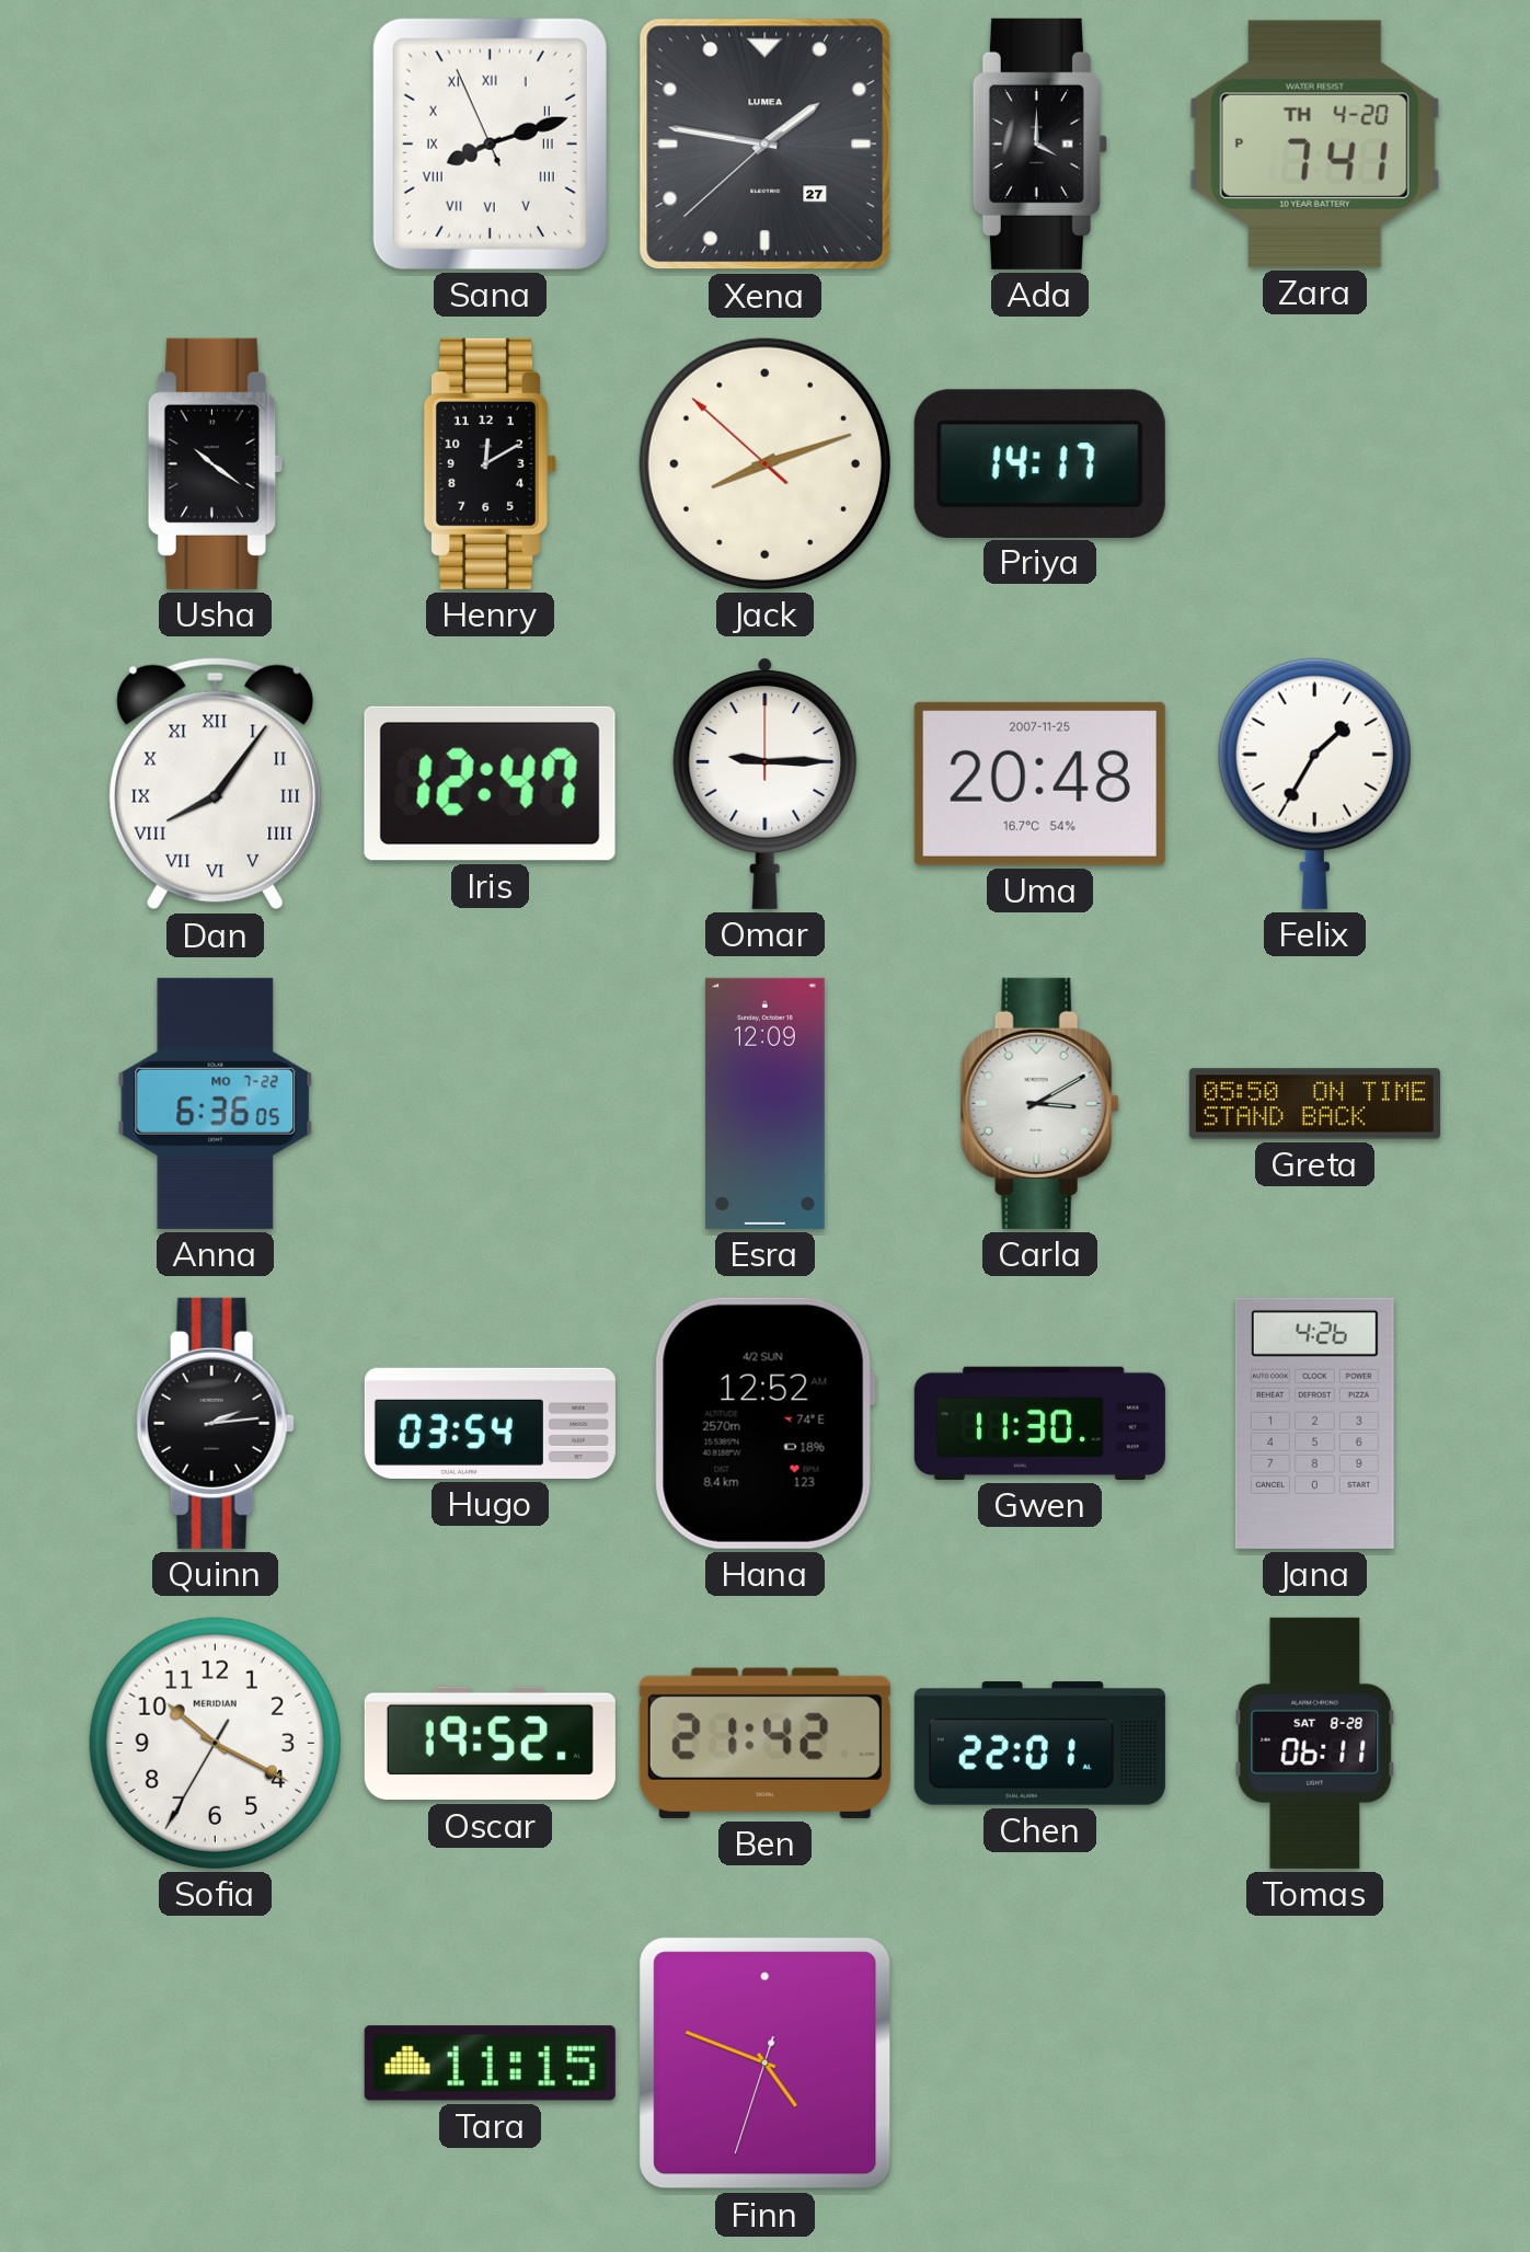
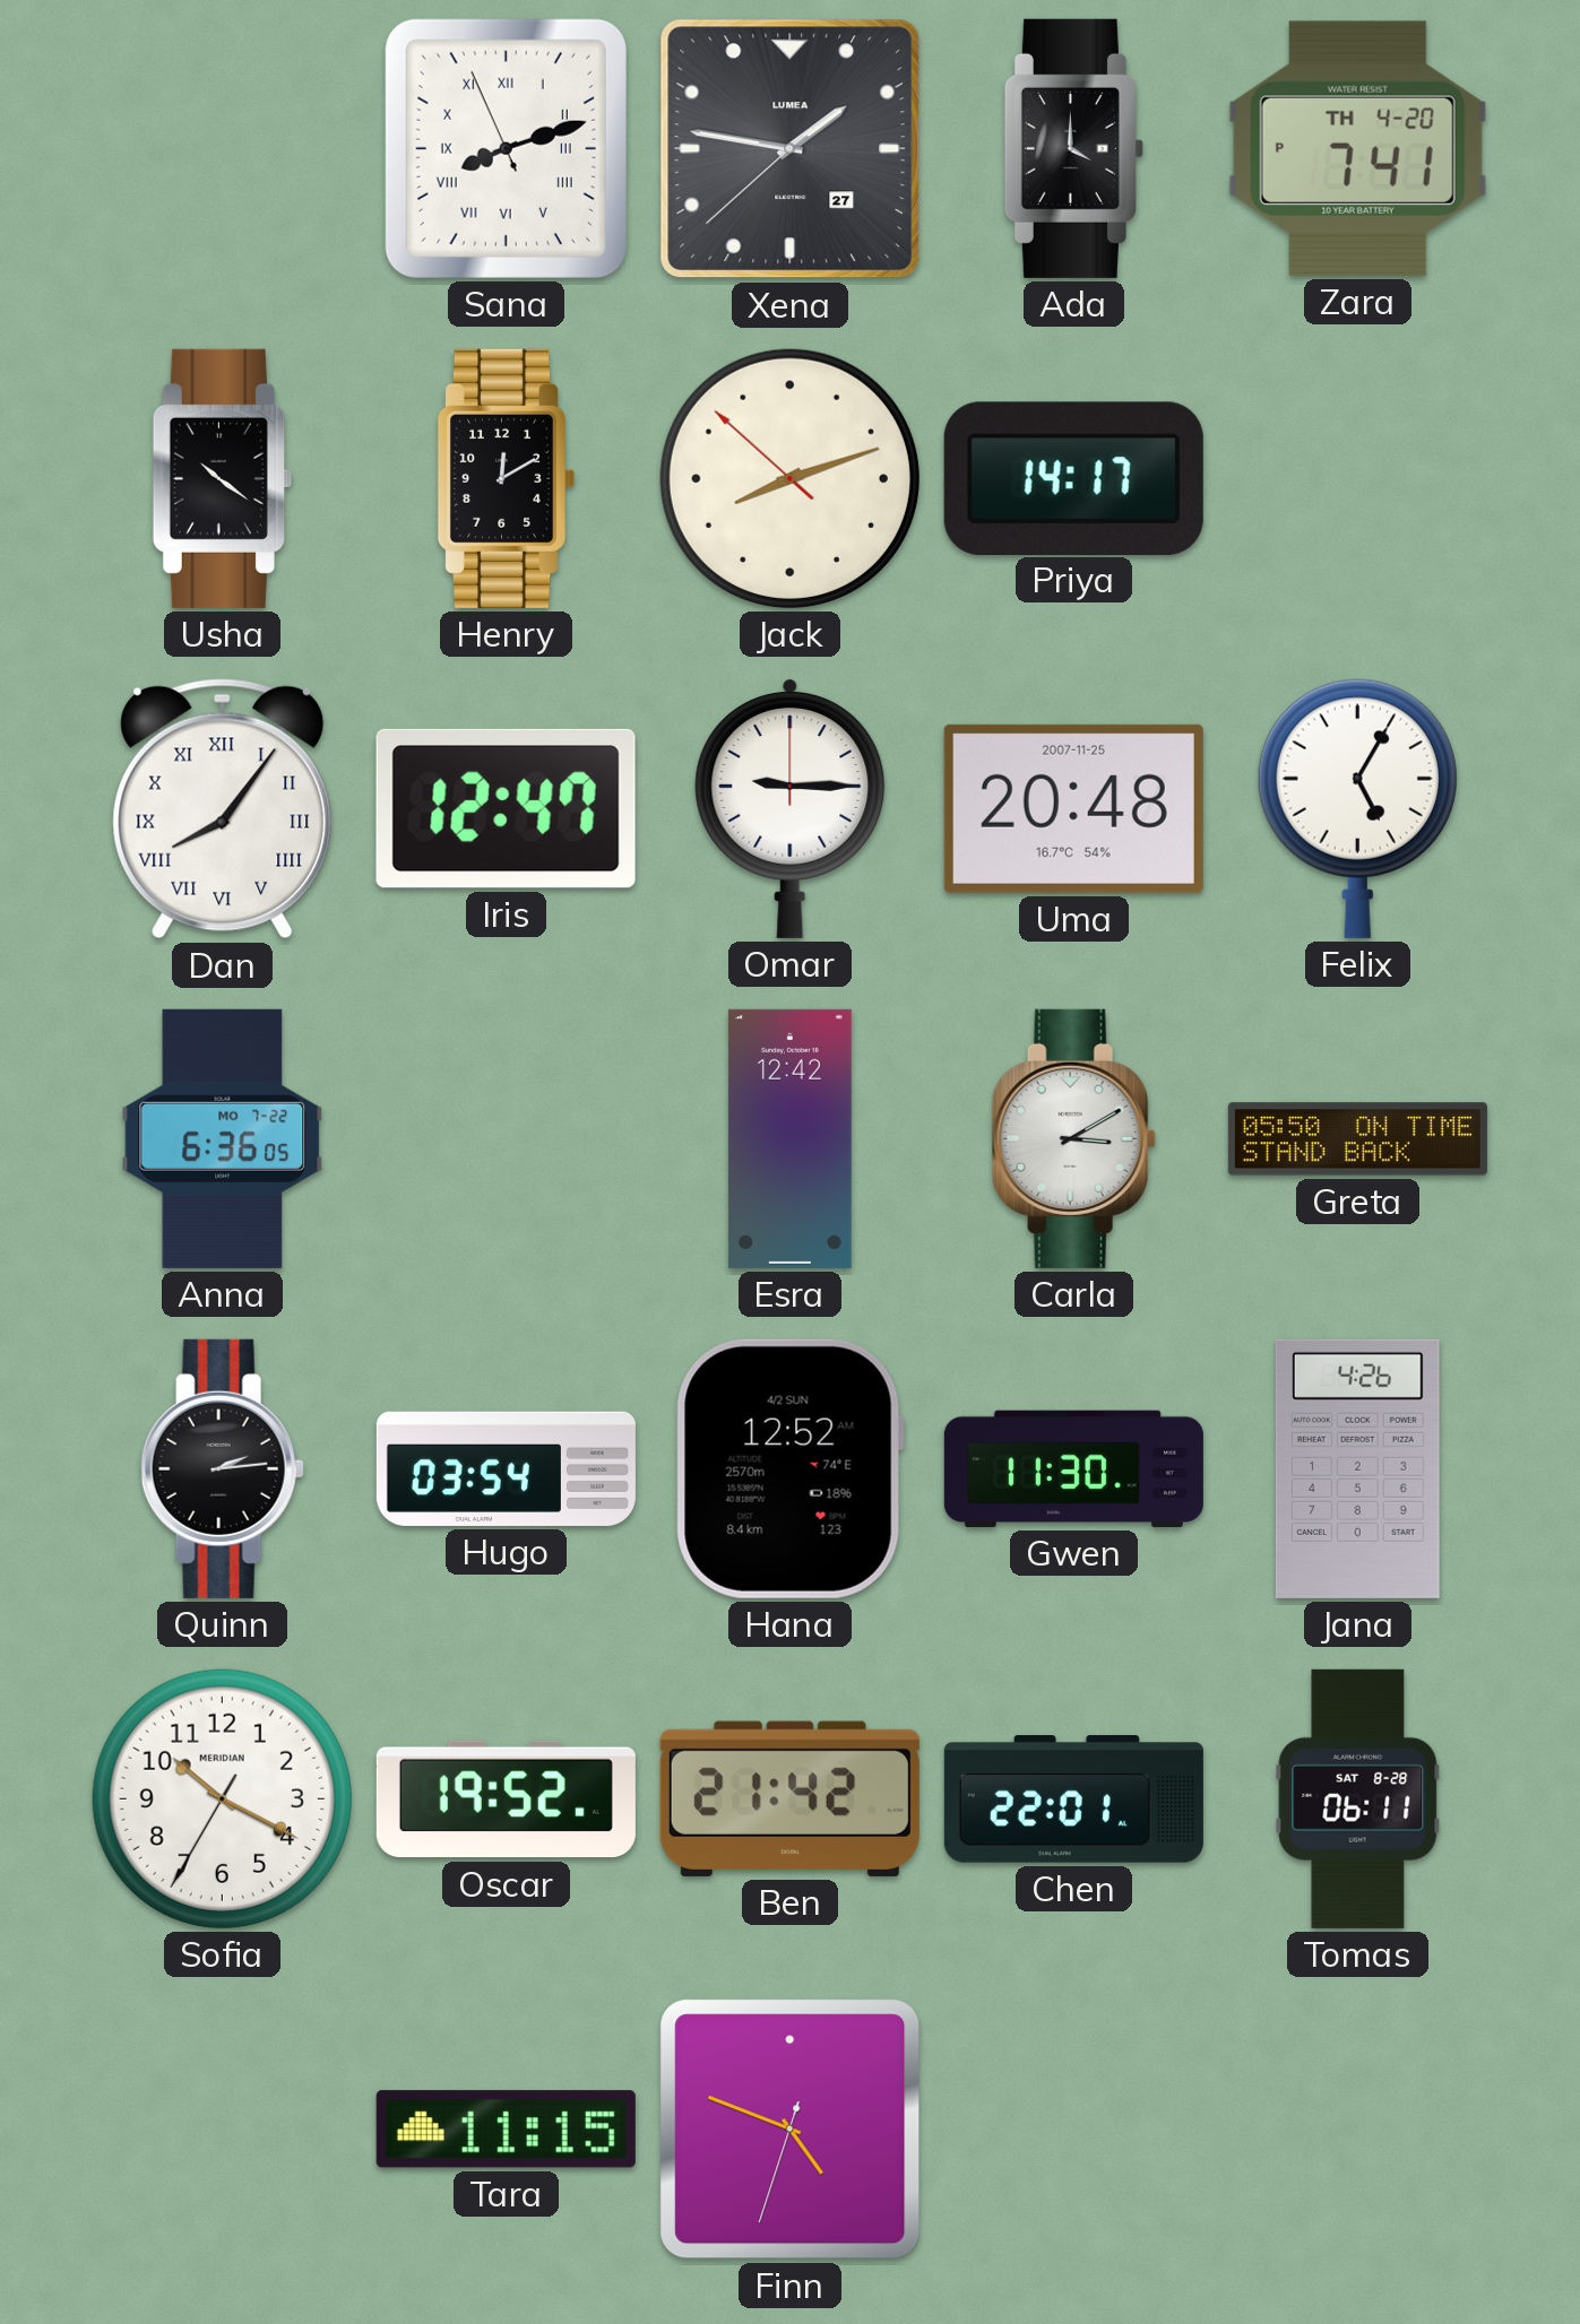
Felix: 1:35 -> 5:05 (1357, 808)
Esra: 12:09 -> 12:42 (789, 1138)
